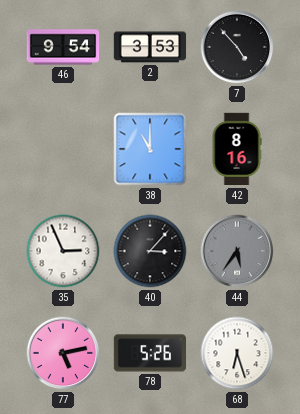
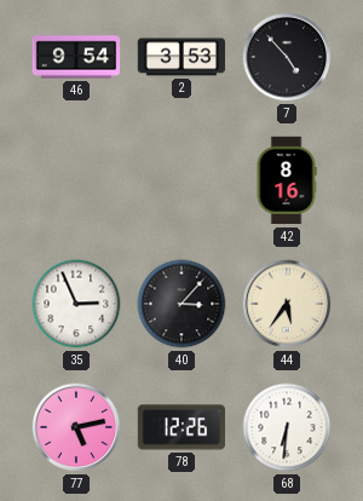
38: 11:00 -> none (150, 149)
44 dial: grey -> cream (287, 304)
78: 5:26 -> 12:26 (181, 427)
68: 6:27 -> 6:31 (287, 427)
